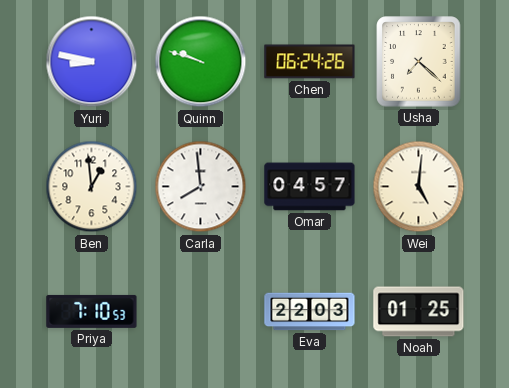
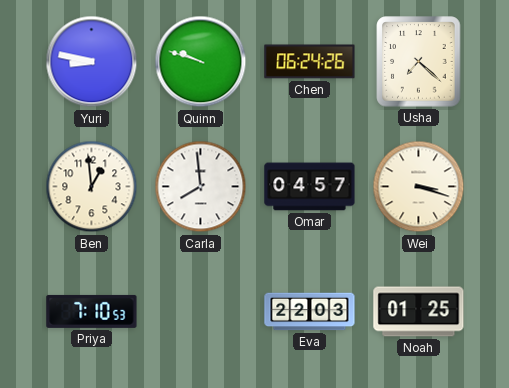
Wei: 5:01 -> 3:18 (419, 187)
